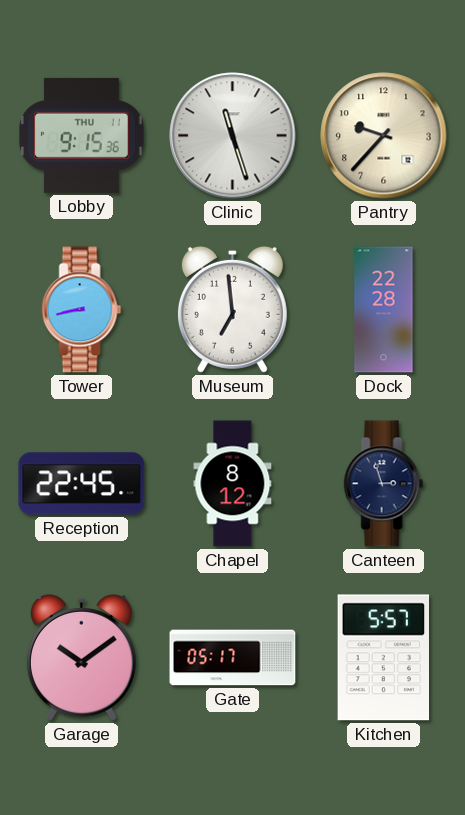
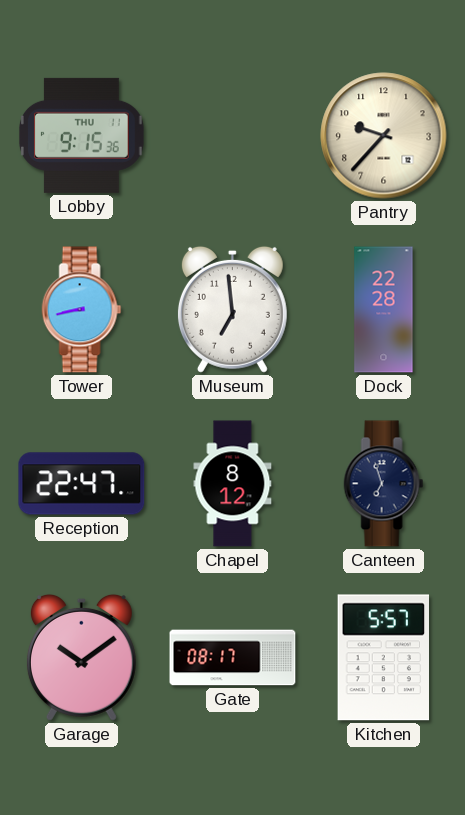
Clinic: 11:27 -> none (233, 136)
Reception: 22:45 -> 22:47 (82, 484)
Canteen: 2:57 -> 6:57 (384, 484)
Gate: 05:17 -> 08:17 (233, 658)
